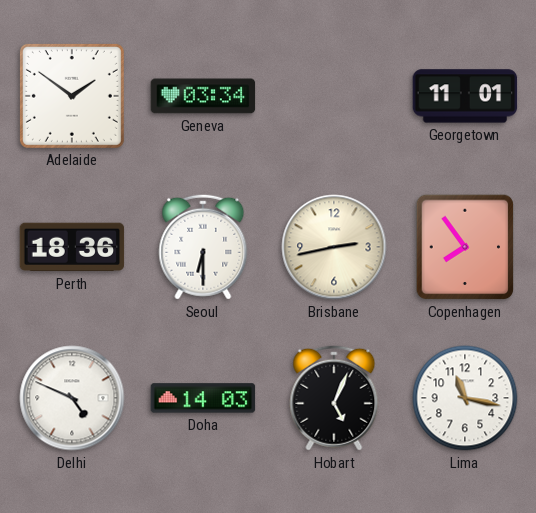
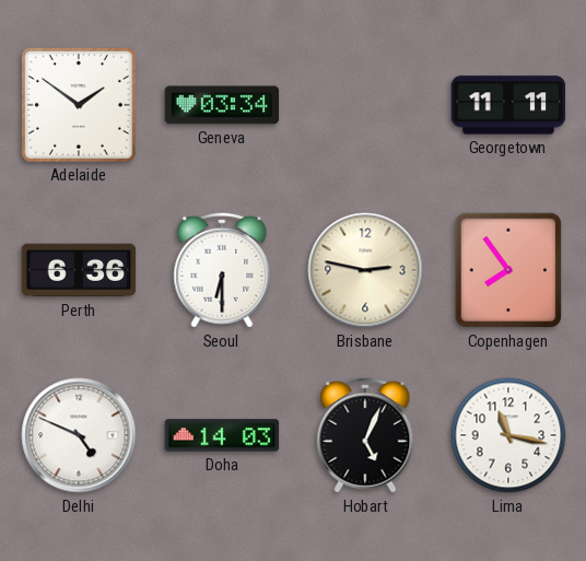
Georgetown: 11:01 -> 11:11 (508, 105)
Perth: 18:36 -> 6:36 (79, 270)
Brisbane: 2:43 -> 2:47 (365, 270)
